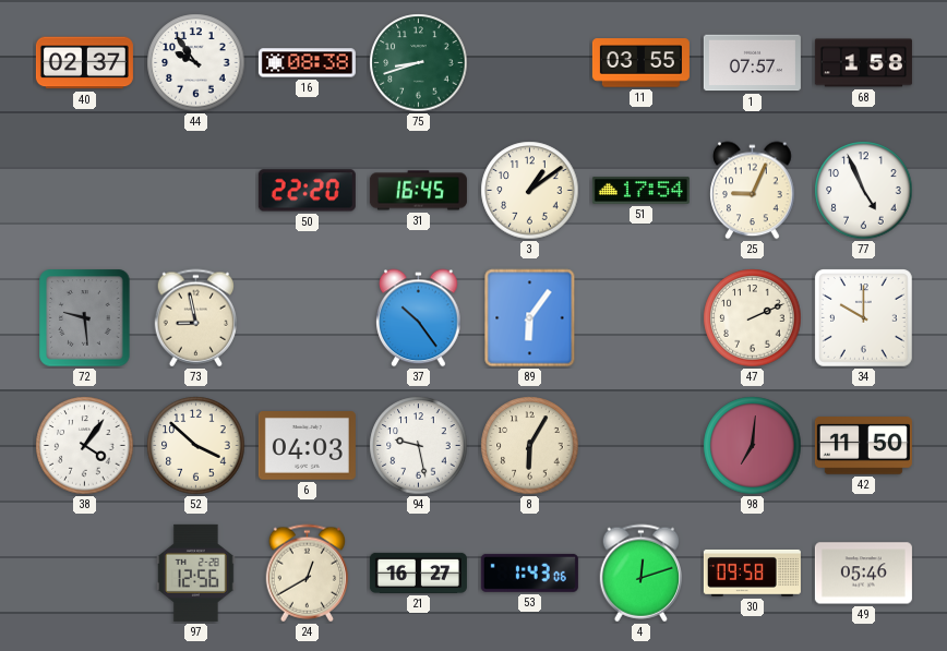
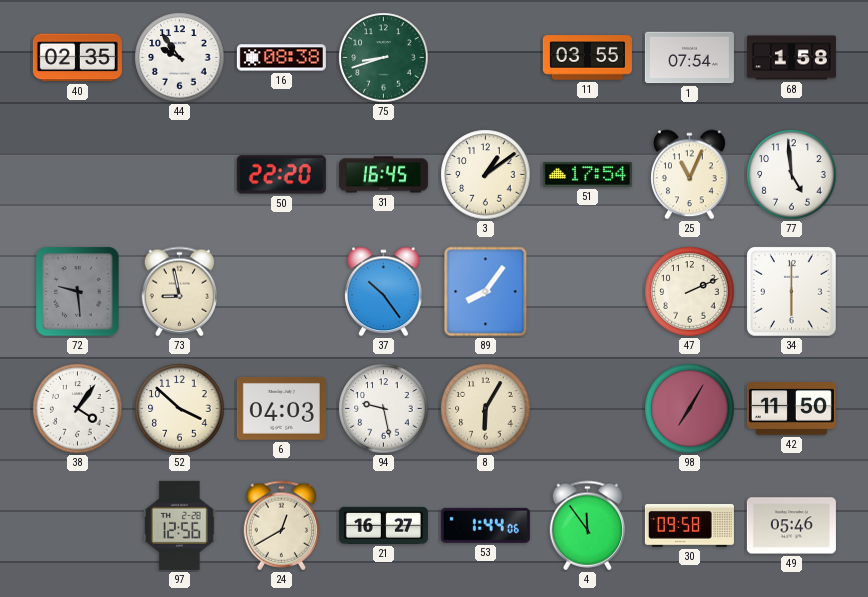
40: 02:37 -> 02:35 (77, 58)
1: 07:57 -> 07:54 (689, 58)
25: 9:04 -> 11:04 (690, 175)
77: 4:56 -> 4:59 (792, 175)
89: 6:06 -> 8:06 (486, 292)
34: 10:00 -> 6:00 (792, 292)
98: 7:01 -> 7:05 (690, 409)
53: 1:43 -> 1:44 (485, 525)
4: 12:12 -> 11:54 (588, 526)
